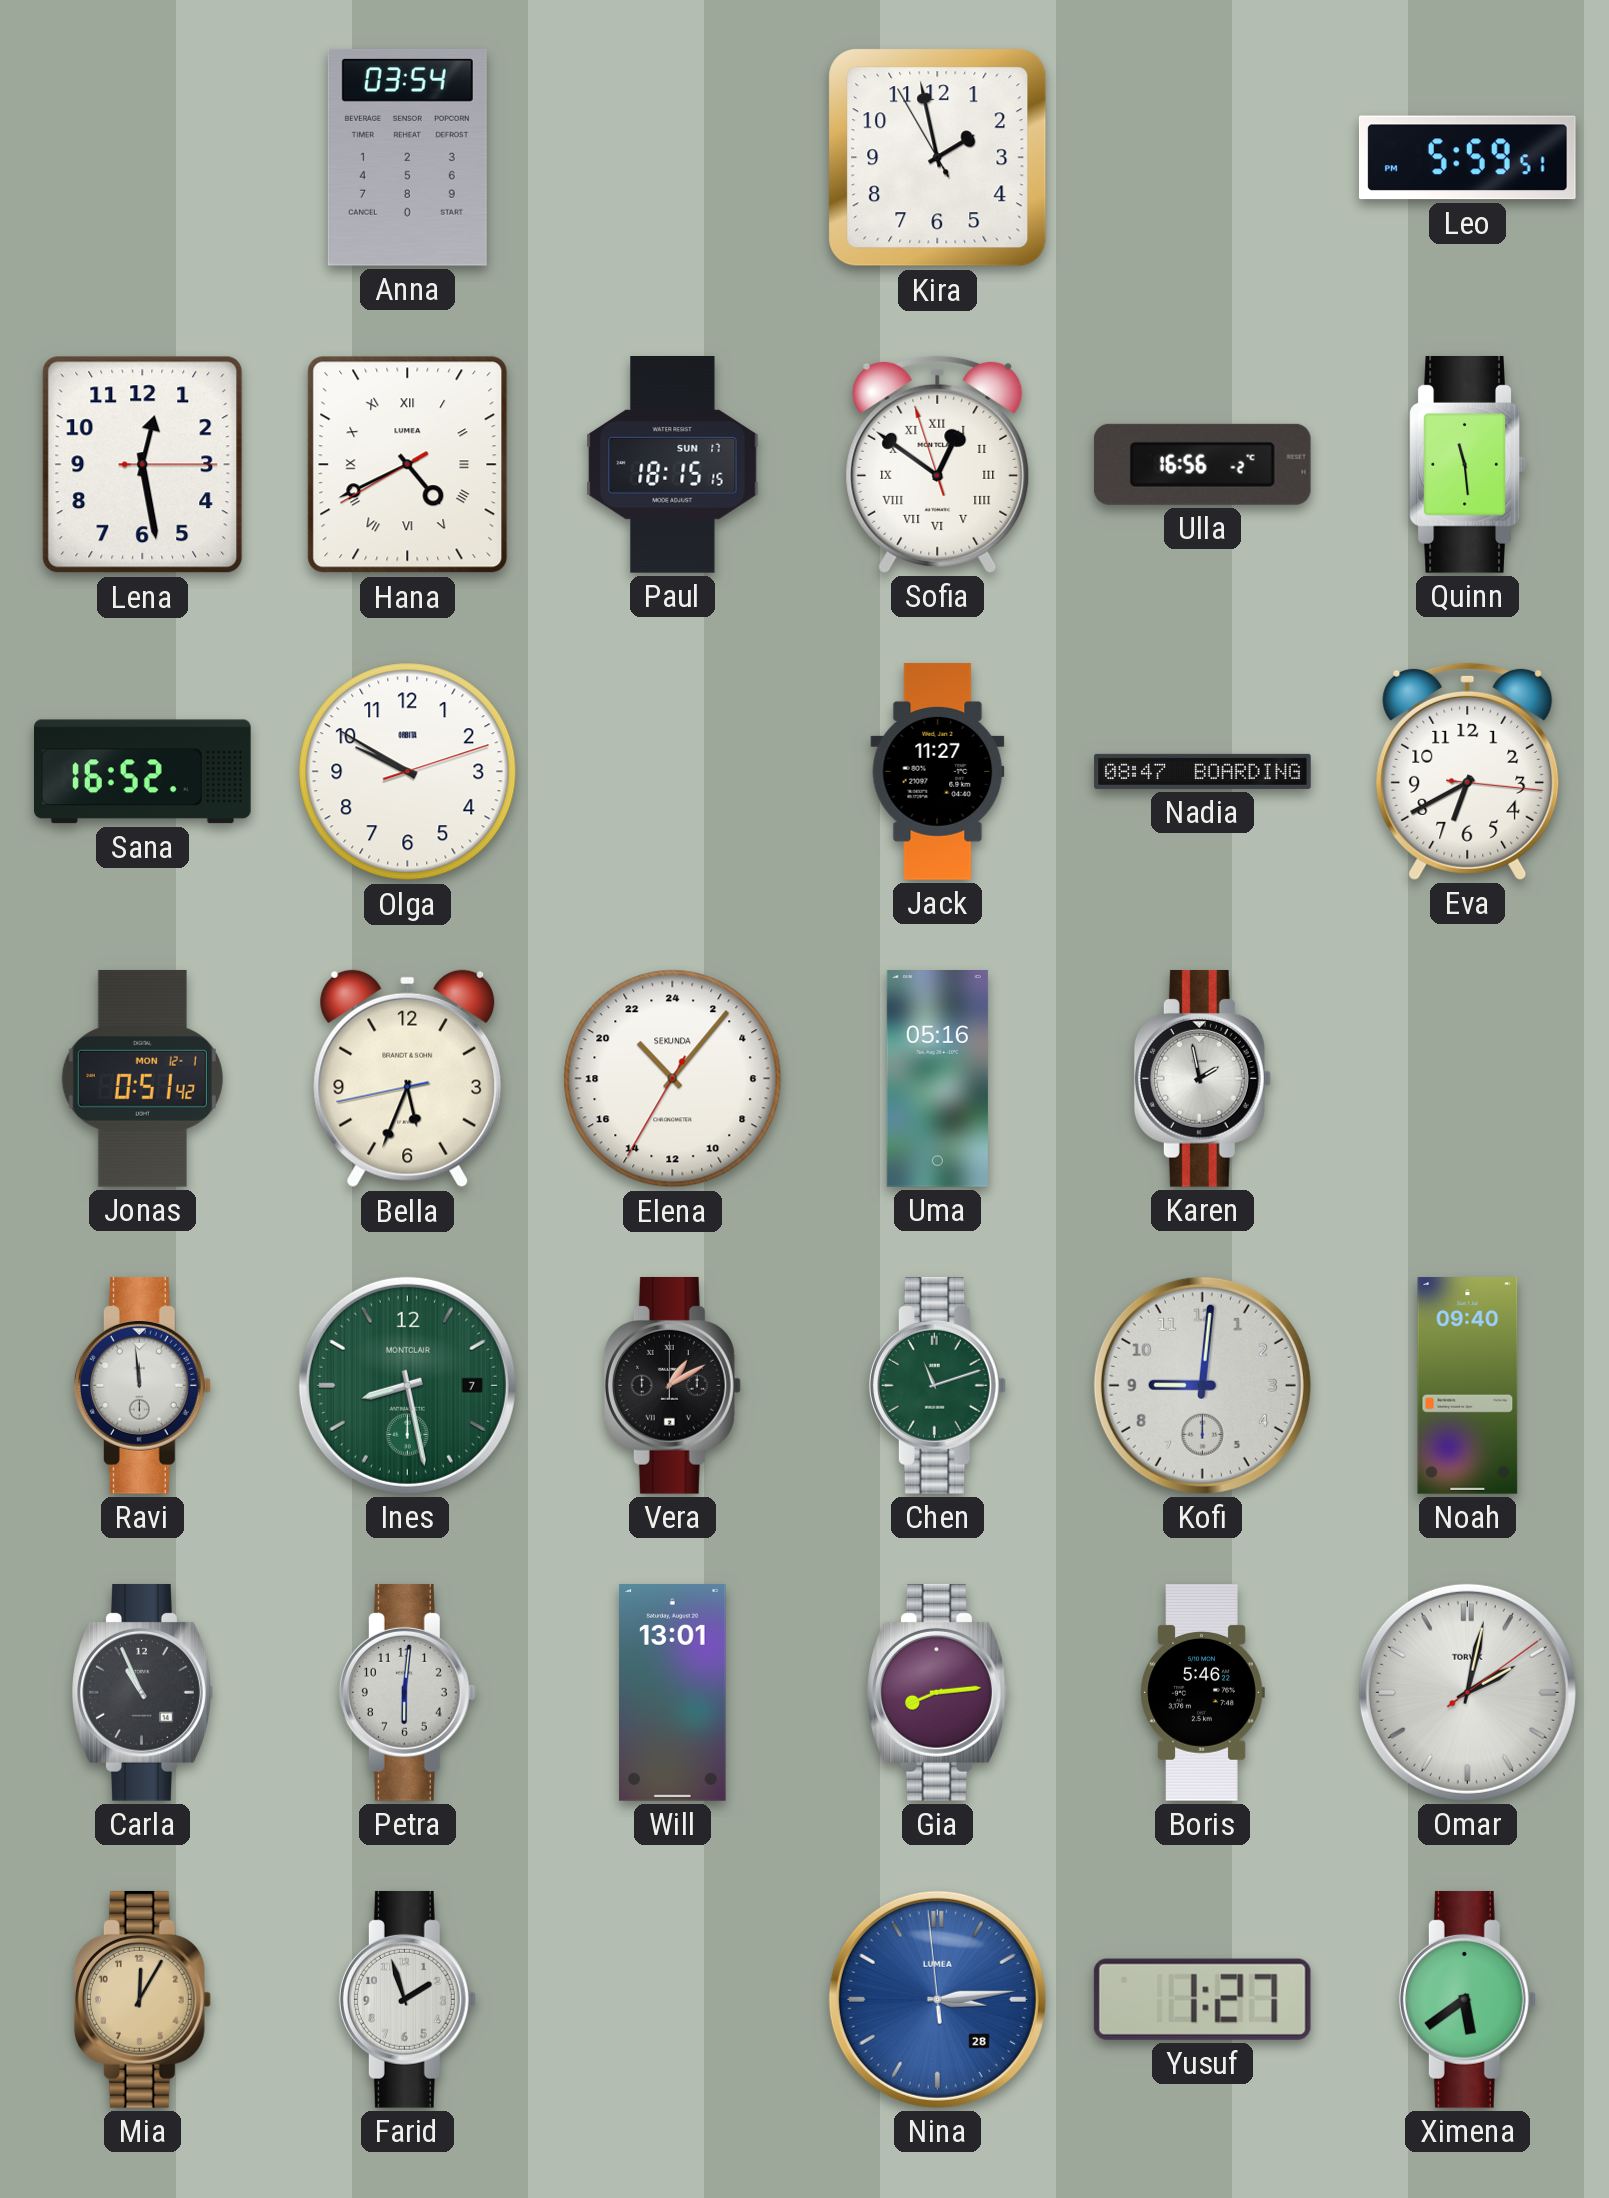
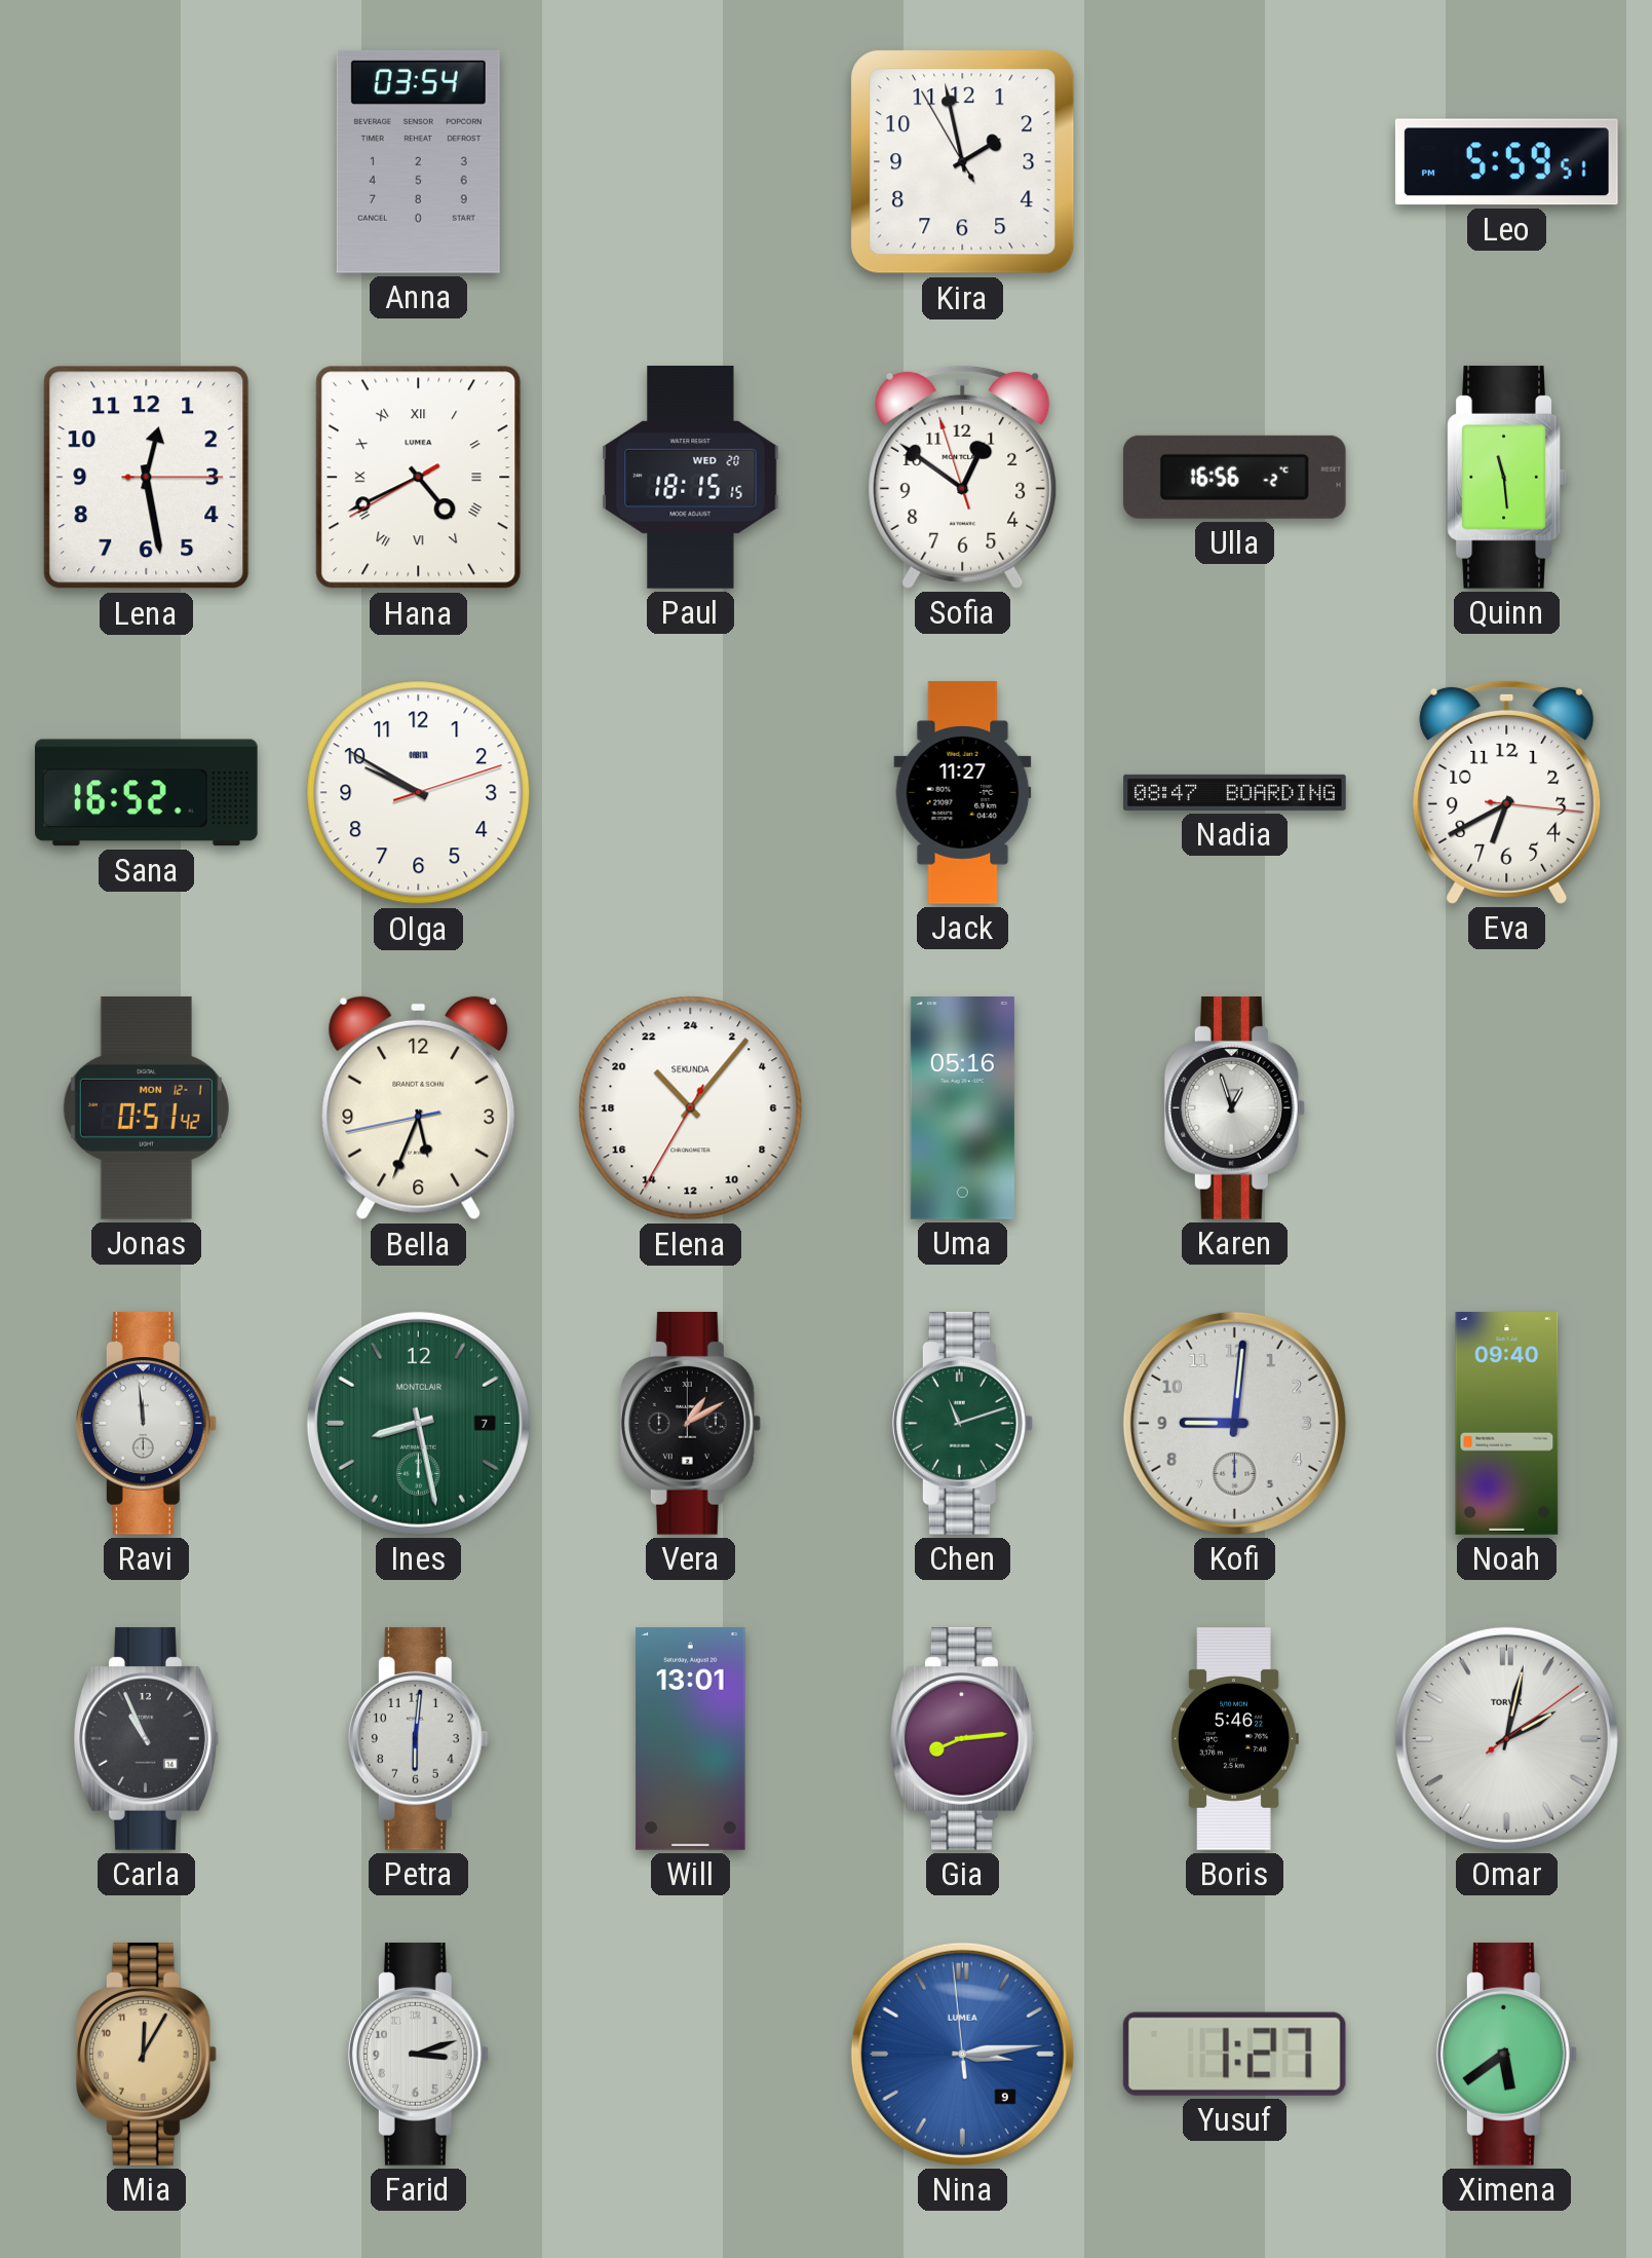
Paul date: SUN 17 -> WED 20 (691, 478)
Sofia numerals: Roman -> Arabic (963, 477)
Karen: 1:58 -> 12:57 (1234, 1107)
Farid: 1:57 -> 3:12 (418, 2054)
Nina date: 28 -> 9 (962, 2054)
